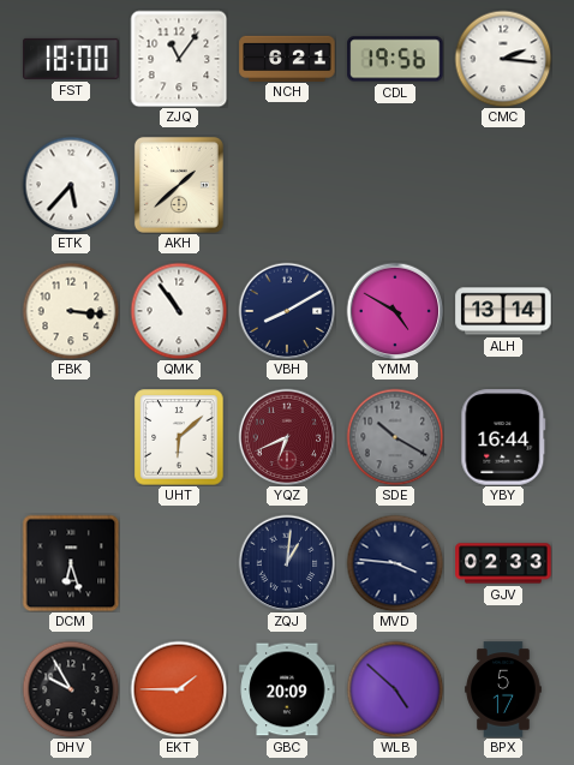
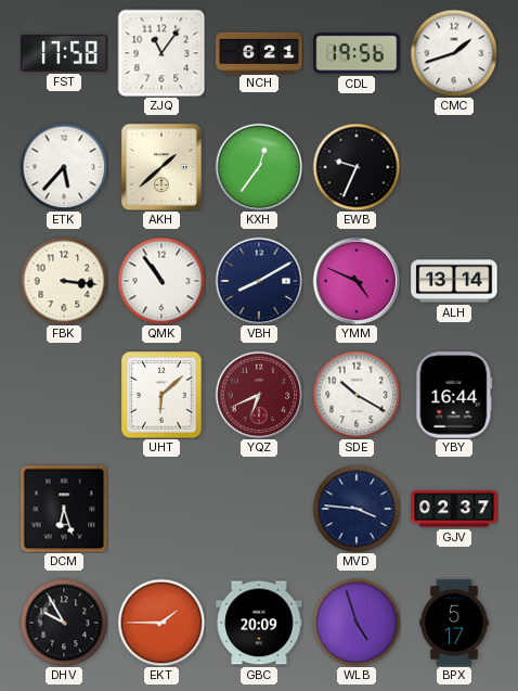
FST: 18:00 -> 17:58 (64, 53)
CMC: 2:16 -> 1:42 (454, 53)
KXH: none -> 12:36 (259, 167)
EWB: none -> 9:34 (357, 167)
YMM: 4:50 -> 4:49 (357, 281)
SDE dial: grey -> white (357, 395)
ZQJ: 1:01 -> none (287, 563)
GJV: 02:33 -> 02:37 (454, 509)
WLB: 4:52 -> 4:57 (357, 623)
